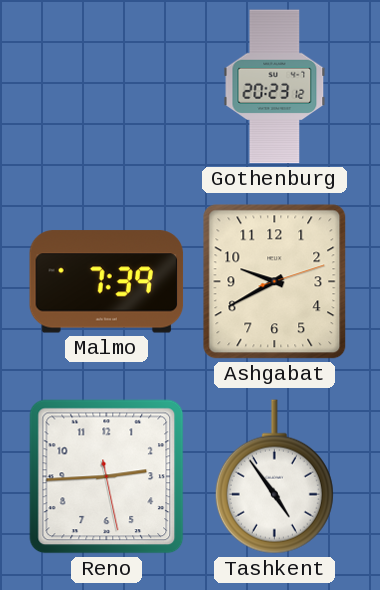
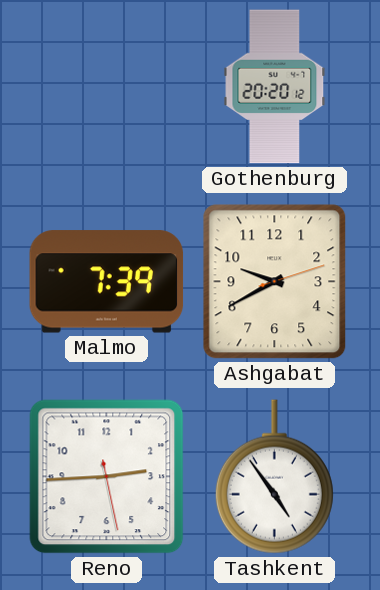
Gothenburg: 20:23 -> 20:20 (275, 87)
